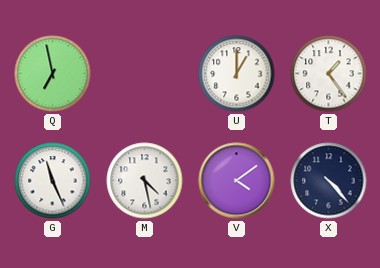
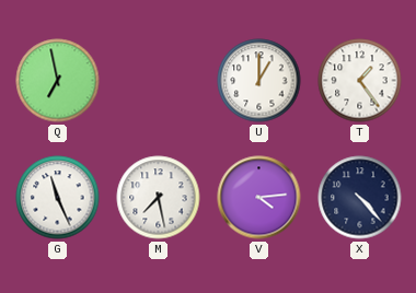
M: 4:28 -> 7:28 (159, 198)
V: 4:09 -> 4:14 (259, 198)
